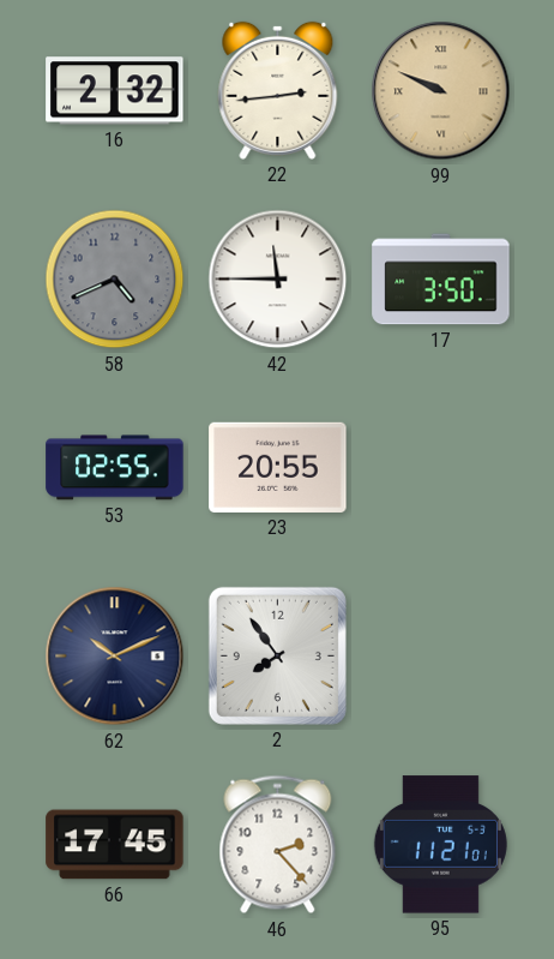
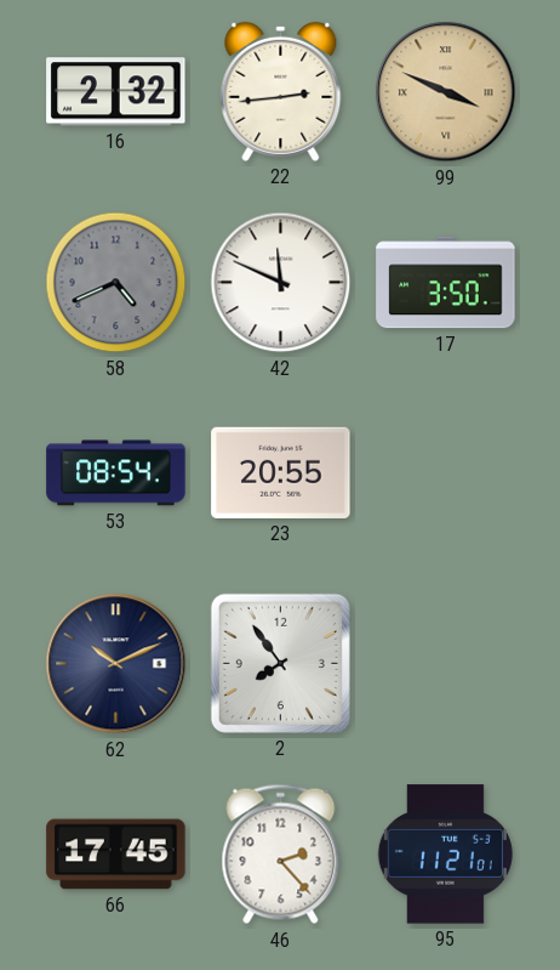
99: 9:49 -> 3:49 (446, 92)
42: 11:45 -> 11:49 (281, 283)
53: 02:55 -> 08:54 (116, 473)
